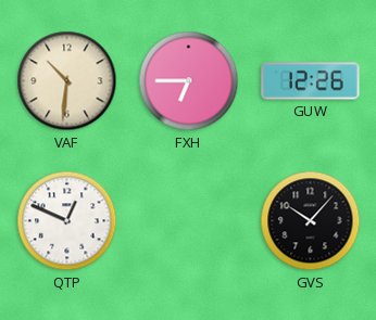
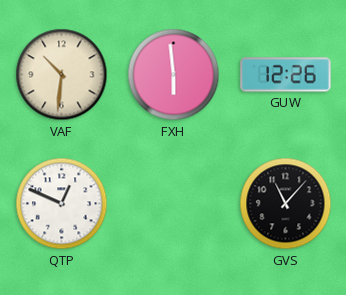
FXH: 6:45 -> 5:59 (174, 75)
GVS: 10:07 -> 11:07 (286, 204)
